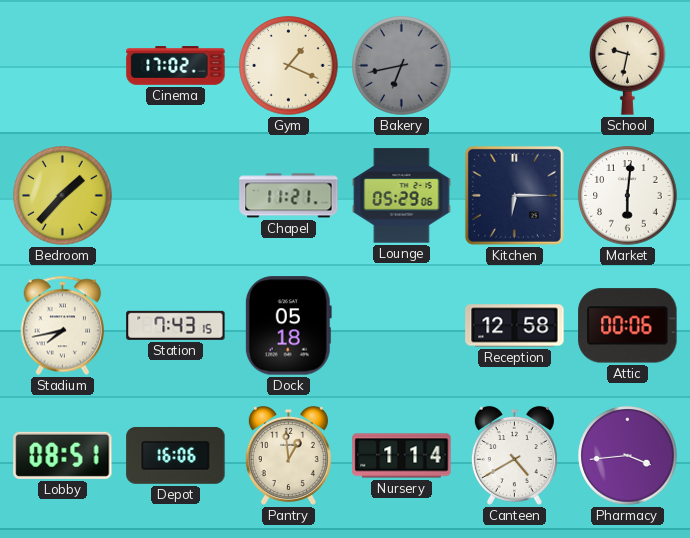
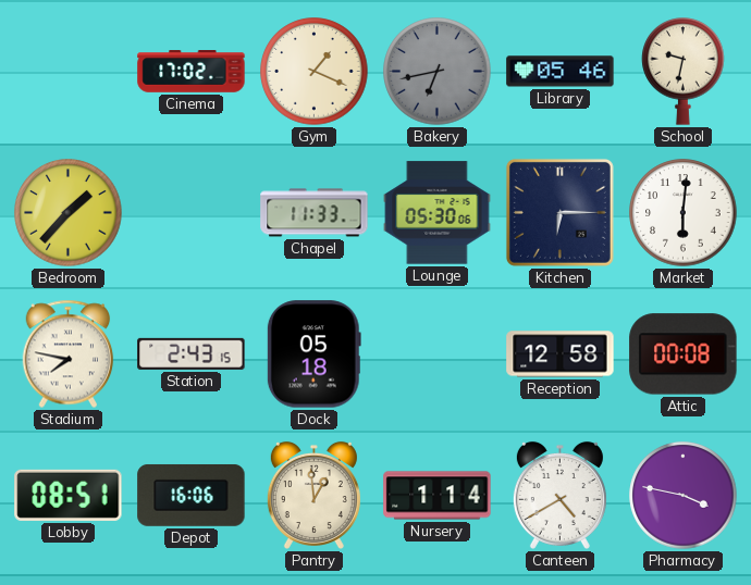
Library: none -> 05:46 (561, 72)
Chapel: 11:21 -> 11:33 (315, 213)
Lounge: 05:29 -> 05:30 (438, 213)
Stadium: 7:43 -> 7:47 (69, 354)
Station: 7:43 -> 2:43 (192, 353)
Attic: 00:06 -> 00:08 (684, 354)
Pharmacy: 3:44 -> 3:47 (684, 496)
